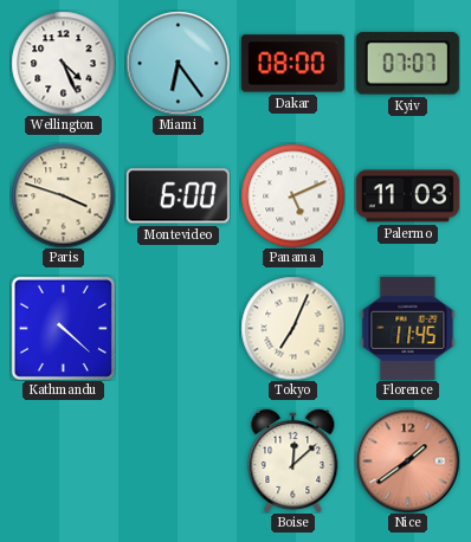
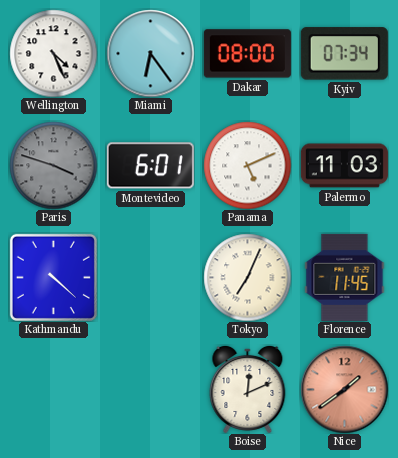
Kyiv: 07:07 -> 07:34 (344, 54)
Paris dial: cream -> grey (53, 165)
Montevideo: 6:00 -> 6:01 (150, 166)
Boise: 12:08 -> 12:11 (248, 389)
